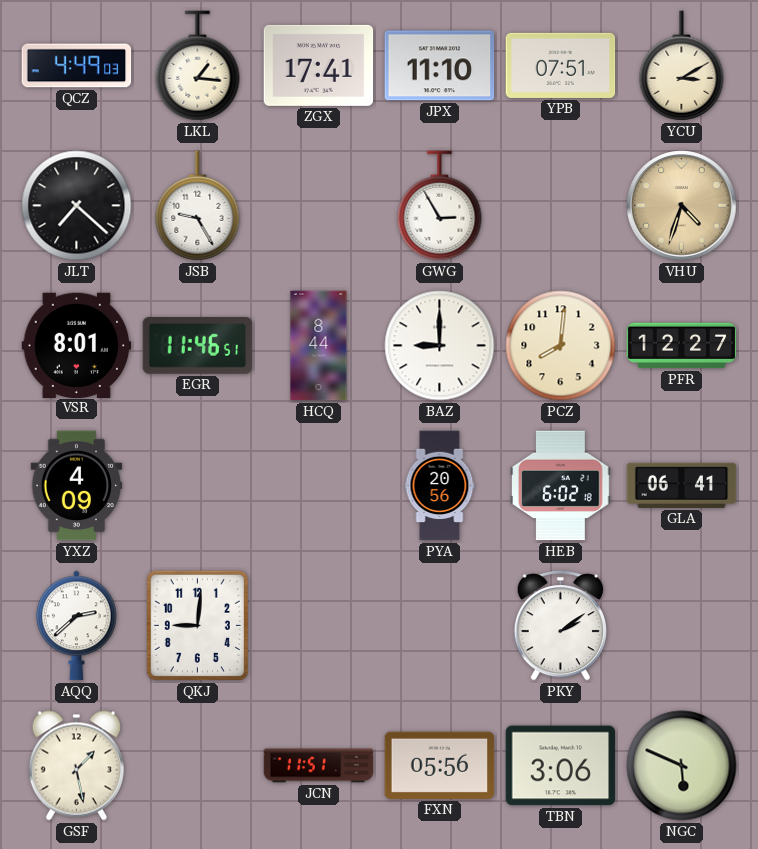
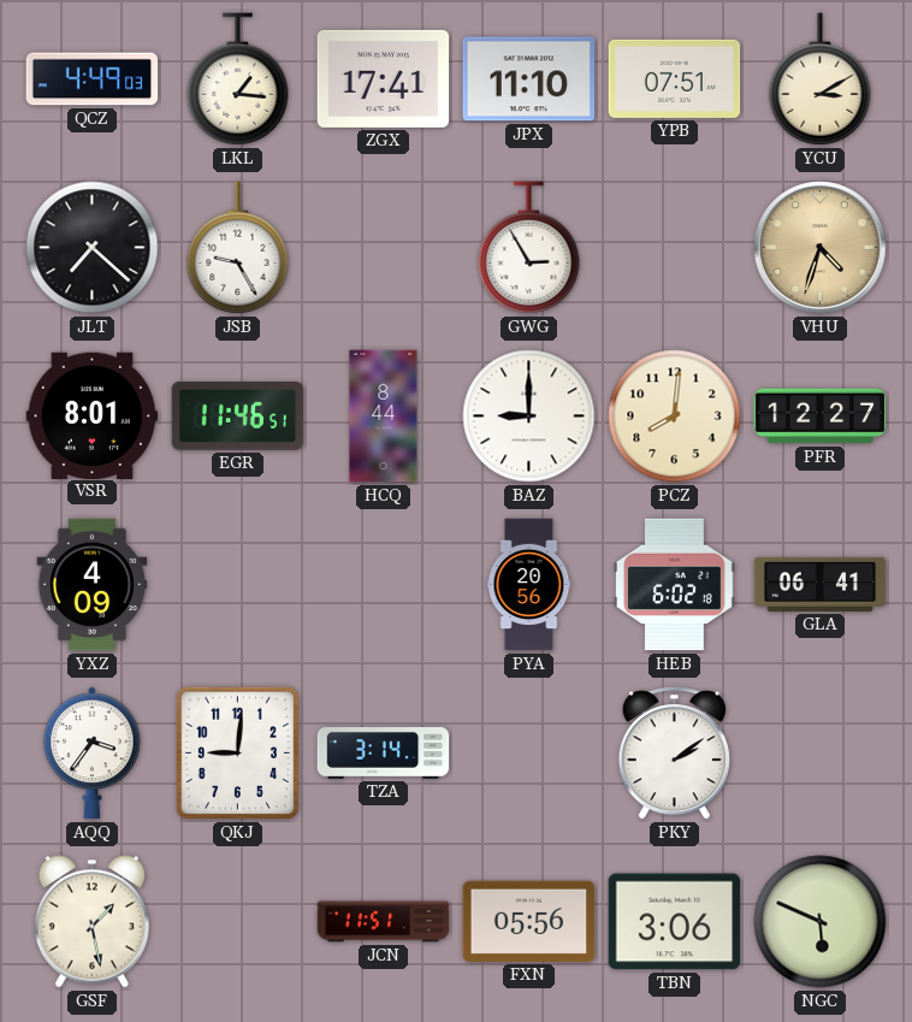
AQQ: 2:38 -> 3:36 (93, 754)
TZA: none -> 3:14 (384, 754)
